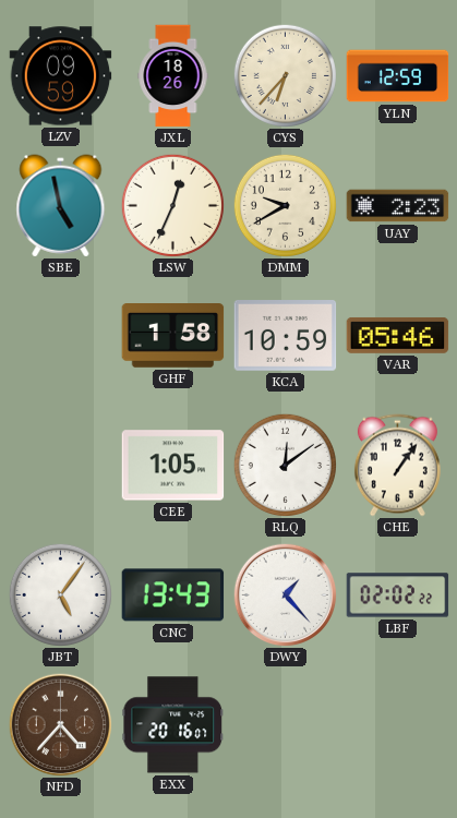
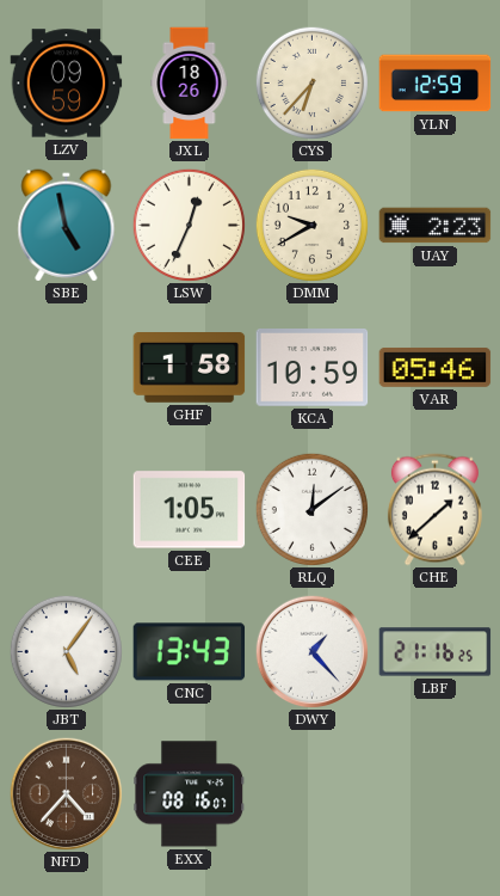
CHE: 1:06 -> 1:38 (434, 510)
LBF: 02:02 -> 21:16 (436, 652)
EXX: 20:16 -> 08:16 (190, 794)
